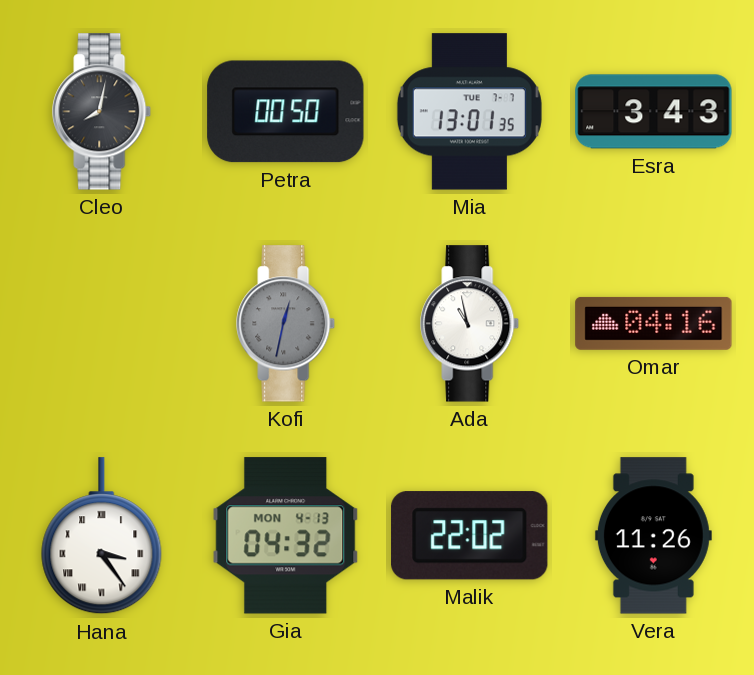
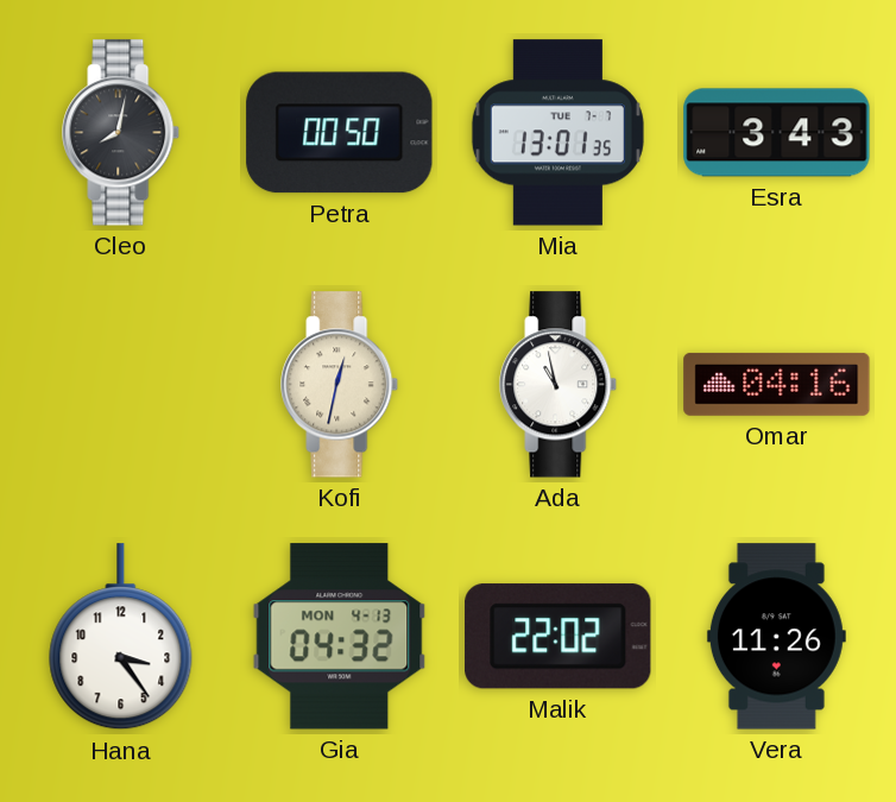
Kofi dial: grey -> cream (340, 385)
Hana numerals: Roman -> Arabic (121, 637)
